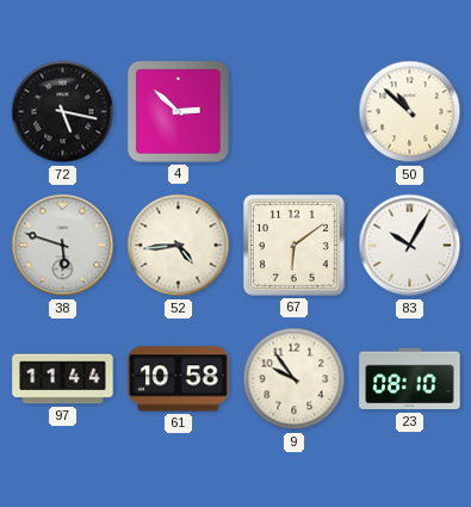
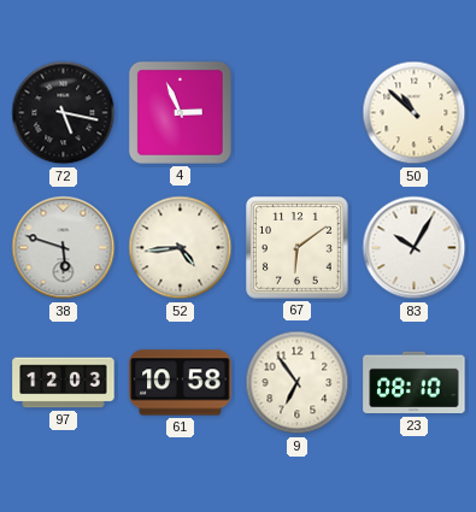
4: 2:52 -> 2:56 (180, 112)
97: 11:44 -> 12:03 (64, 383)
9: 9:54 -> 6:54 (298, 383)
